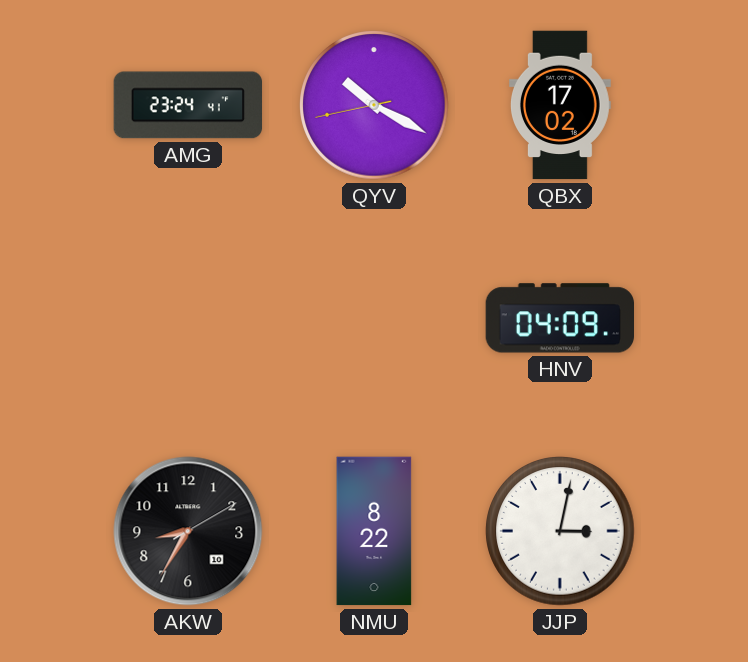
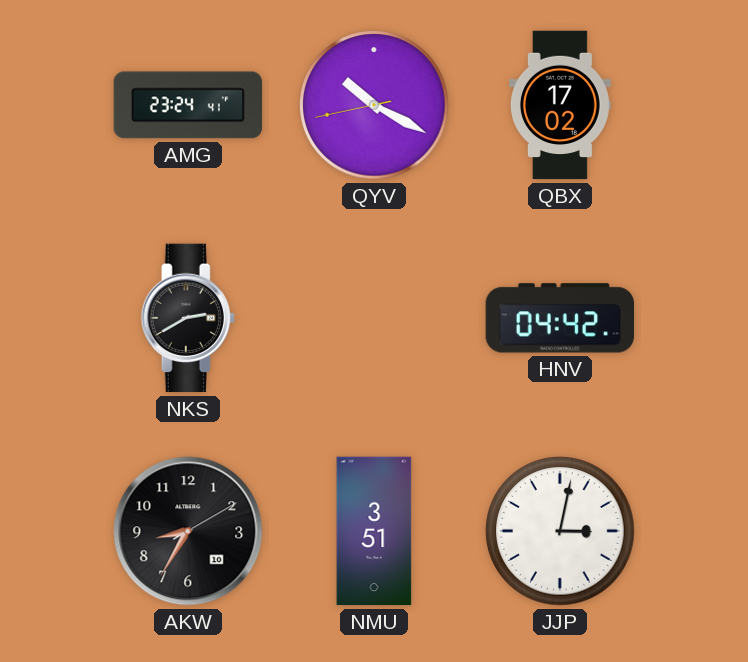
NKS: none -> 2:40 (188, 318)
HNV: 04:09 -> 04:42 (559, 318)
NMU: 8:22 -> 3:51 (374, 531)
